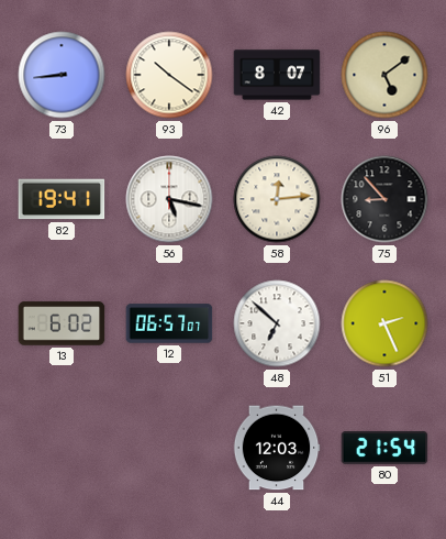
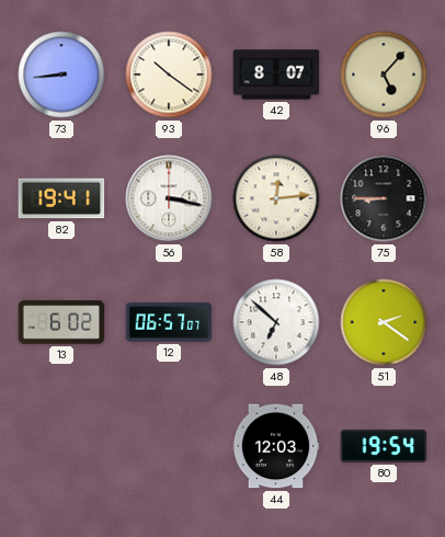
96: 5:09 -> 5:07 (384, 75)
56: 5:17 -> 3:17 (169, 198)
75: 8:53 -> 8:45 (384, 198)
51: 2:26 -> 2:21 (384, 322)
80: 21:54 -> 19:54 (384, 446)
